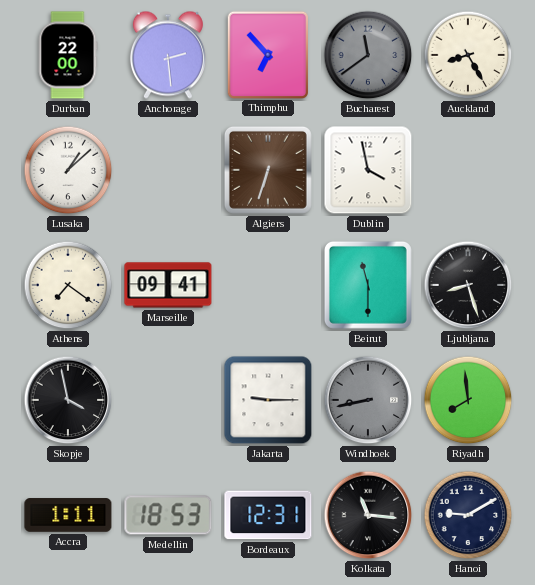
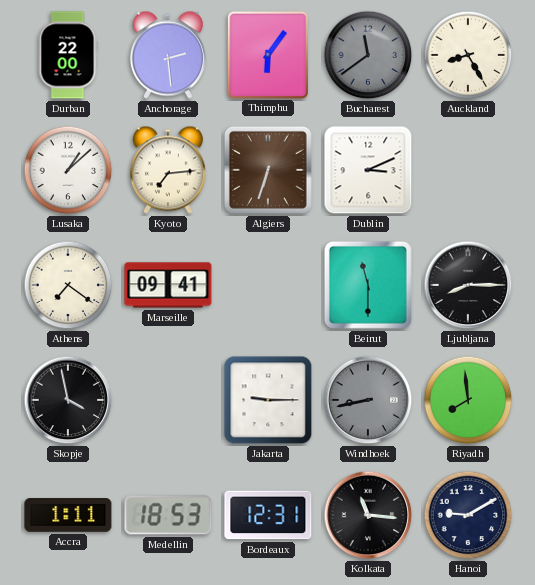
Thimphu: 6:53 -> 6:06 (267, 54)
Kyoto: none -> 7:14 (168, 170)
Dublin: 3:58 -> 3:11 (368, 170)
Ljubljana: 8:27 -> 8:15 (468, 285)
